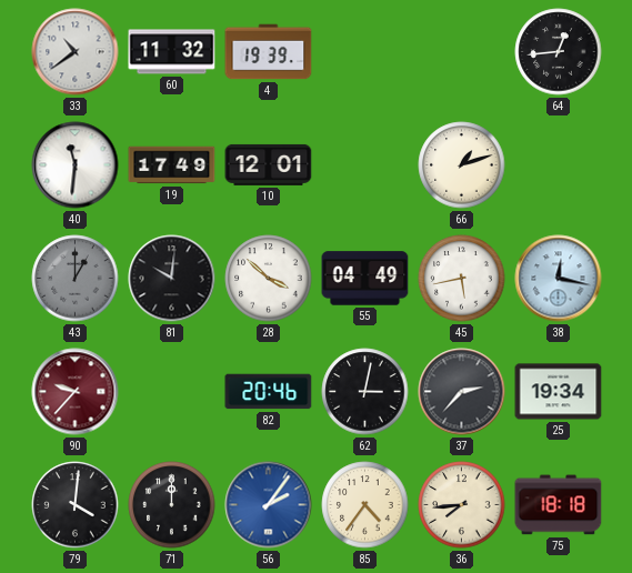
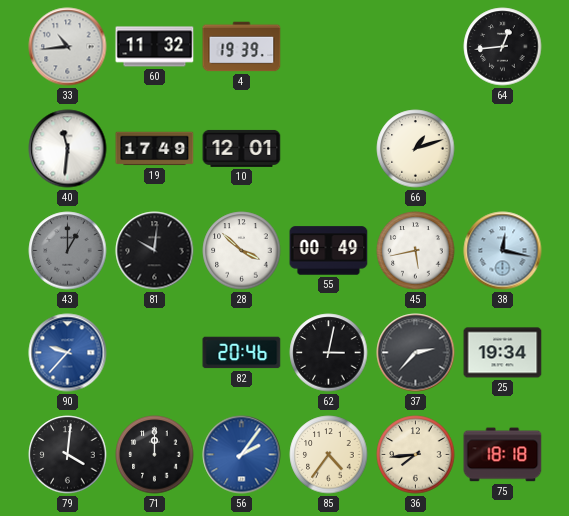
33: 10:39 -> 10:44 (68, 47)
55: 04:49 -> 00:49 (329, 251)
90 dial: burgundy -> blue (68, 353)
